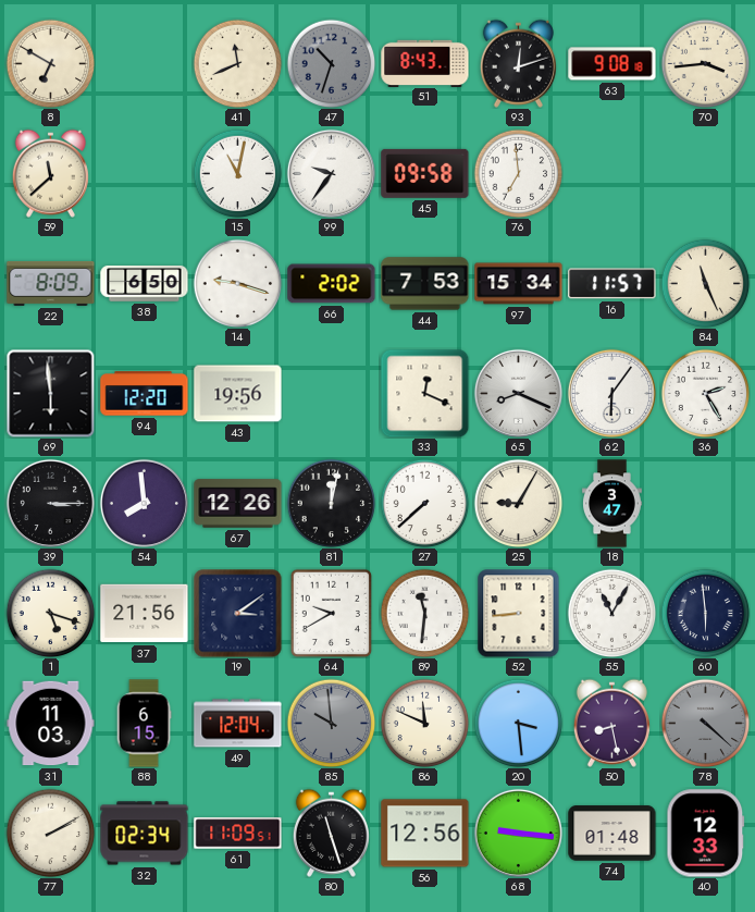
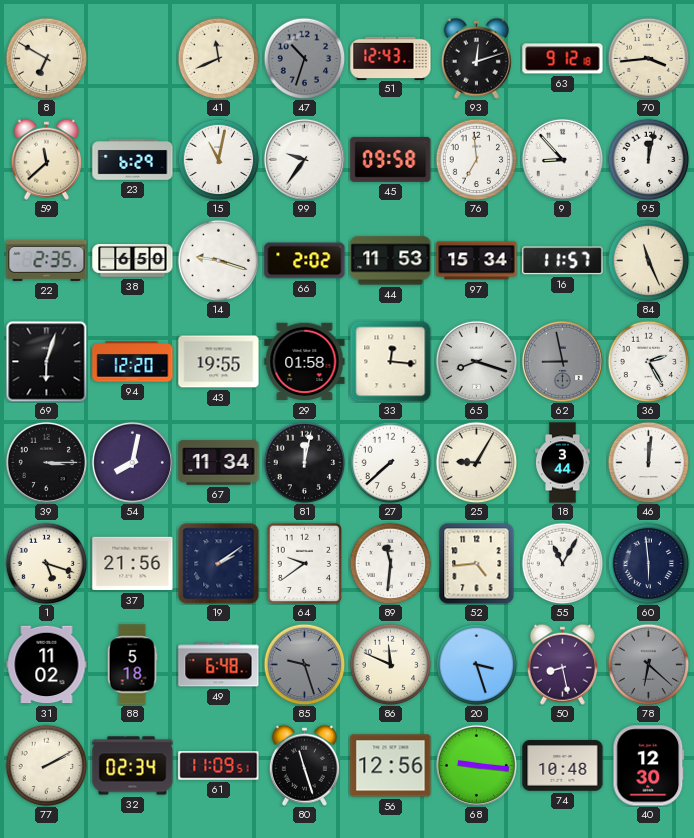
51: 8:43 -> 12:43 (391, 58)
63: 9:08 -> 9:12 (563, 59)
23: none -> 6:29 (133, 160)
9: none -> 8:53 (562, 159)
95: none -> 12:02 (648, 159)
22: 8:09 -> 2:35 (47, 260)
44: 7:53 -> 11:53 (391, 261)
69: 5:59 -> 6:03 (46, 361)
43: 19:56 -> 19:55 (219, 362)
29: none -> 01:58 (305, 362)
33: 12:19 -> 12:16 (390, 361)
65: 8:19 -> 8:18 (476, 361)
62: 6:06 -> 8:58 (562, 361)
62 dial: white -> grey (562, 361)
54: 7:59 -> 8:02 (132, 462)
67: 12:26 -> 11:34 (219, 463)
18: 3:47 -> 3:44 (563, 463)
46: none -> 12:01 (648, 462)
19: 3:09 -> 2:09 (219, 564)
64: 9:40 -> 9:39 (305, 563)
52: 8:44 -> 4:44 (477, 563)
31: 11:03 -> 11:02 (47, 665)
88: 6:15 -> 5:18 (132, 665)
49: 12:04 -> 6:48 (219, 665)
85: 9:59 -> 9:27 (304, 664)
20: 3:29 -> 3:27 (476, 664)
78: 4:22 -> 6:22 (648, 664)
74: 01:48 -> 10:48 (563, 766)
40: 12:33 -> 12:30 (649, 766)
